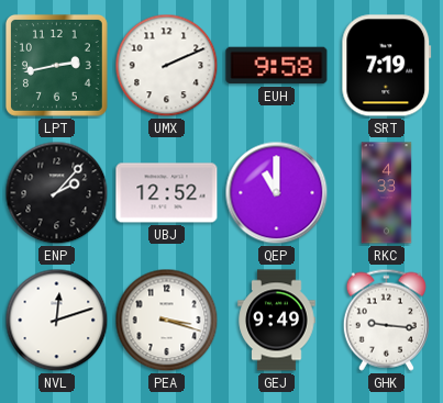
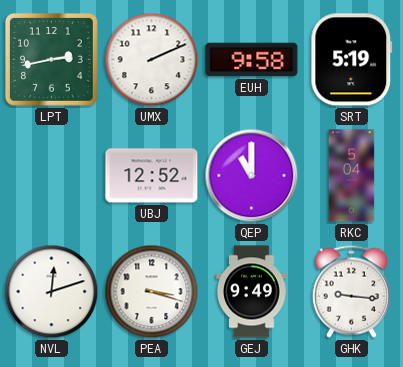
SRT: 7:19 -> 5:19 (352, 60)
ENP: 2:07 -> none (57, 193)
RKC: 4:33 -> 5:04 (352, 176)
